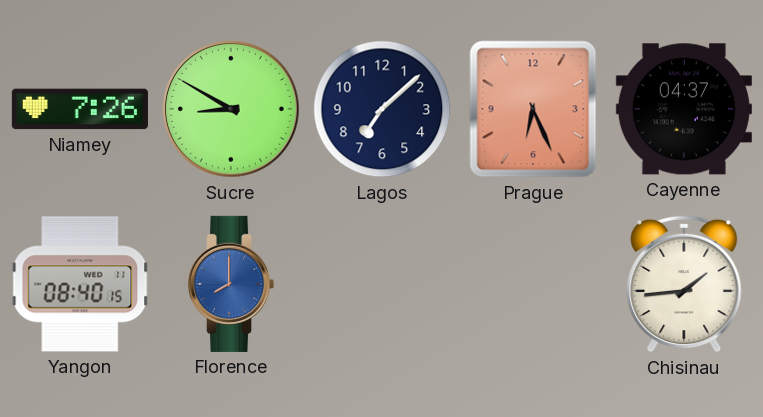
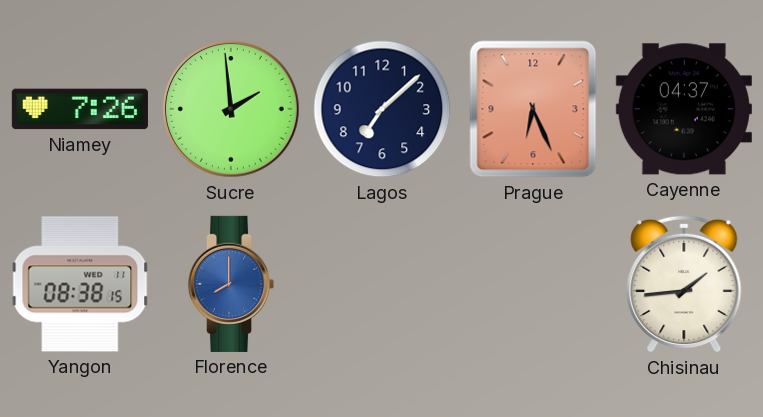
Sucre: 8:50 -> 1:59 (232, 110)
Yangon: 08:40 -> 08:38 (80, 284)
